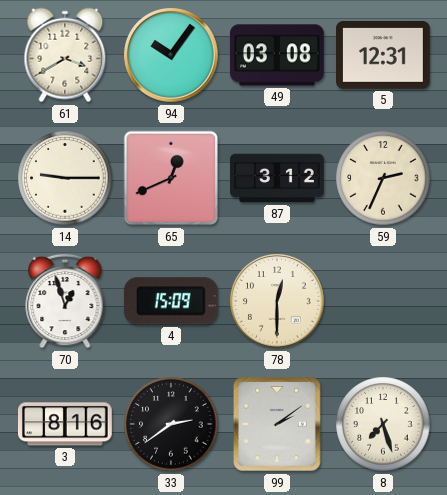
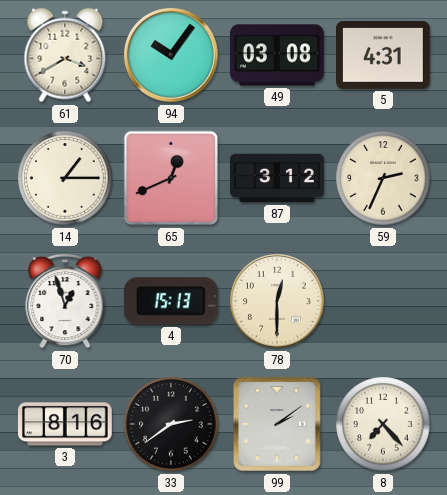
5: 12:31 -> 4:31 (384, 56)
14: 9:15 -> 1:15 (65, 178)
4: 15:09 -> 15:13 (171, 301)
8: 7:27 -> 7:23 (383, 424)
